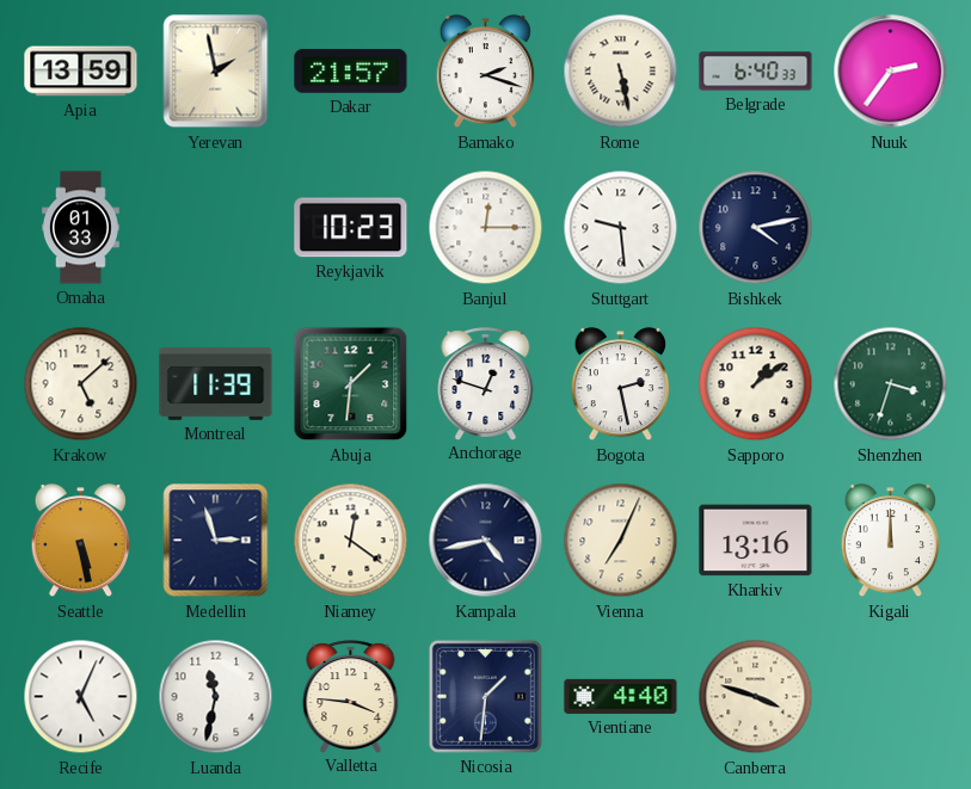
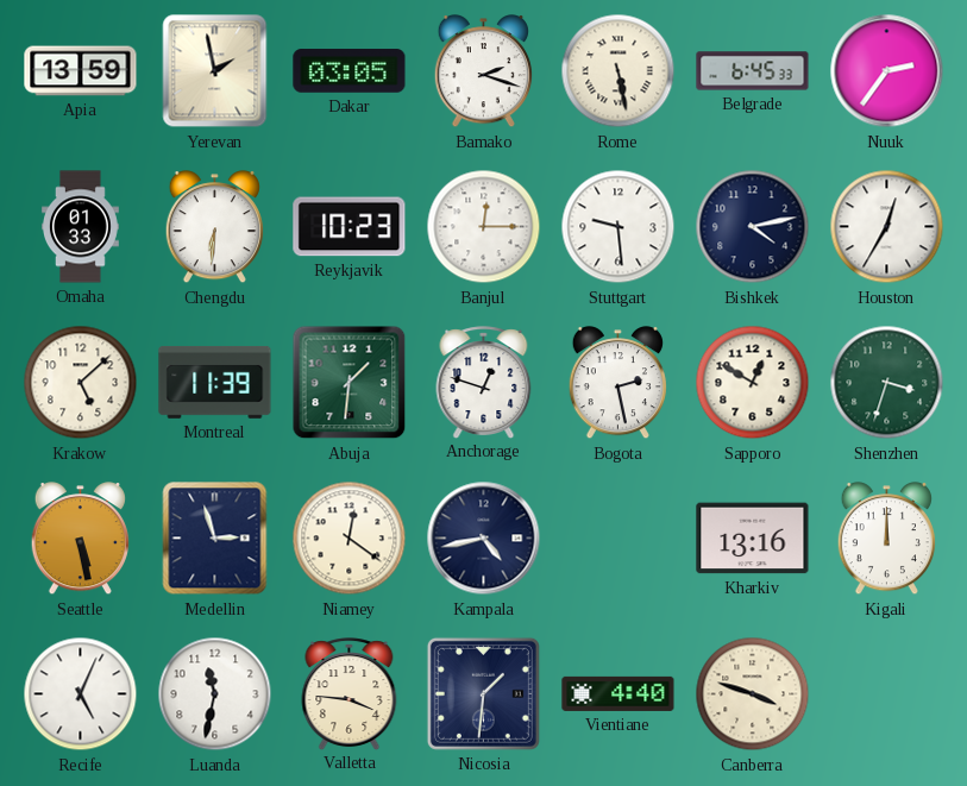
Dakar: 21:57 -> 03:05 (350, 71)
Belgrade: 6:40 -> 6:45 (753, 71)
Chengdu: none -> 6:31 (214, 227)
Houston: none -> 12:35 (887, 227)
Sapporo: 1:09 -> 12:50 (753, 383)
Vienna: 7:04 -> none (621, 541)
